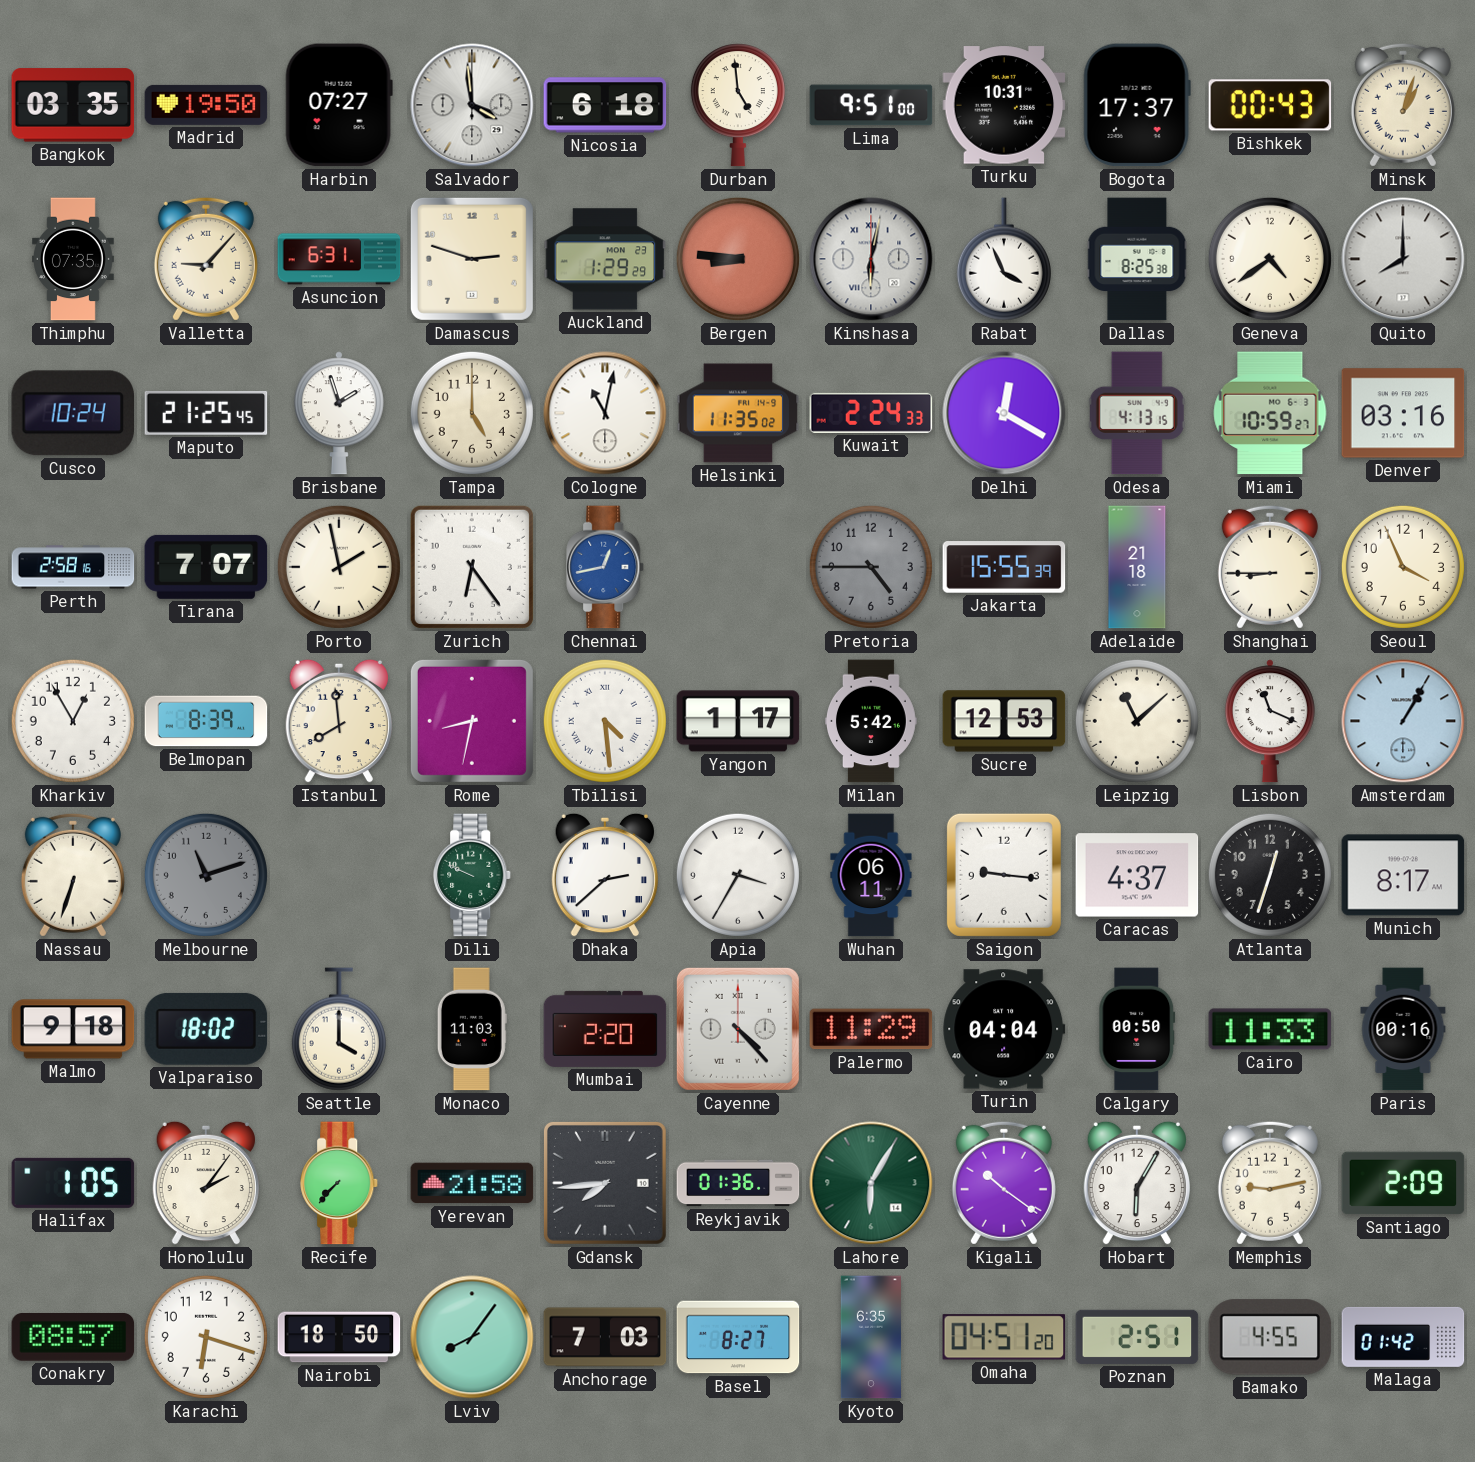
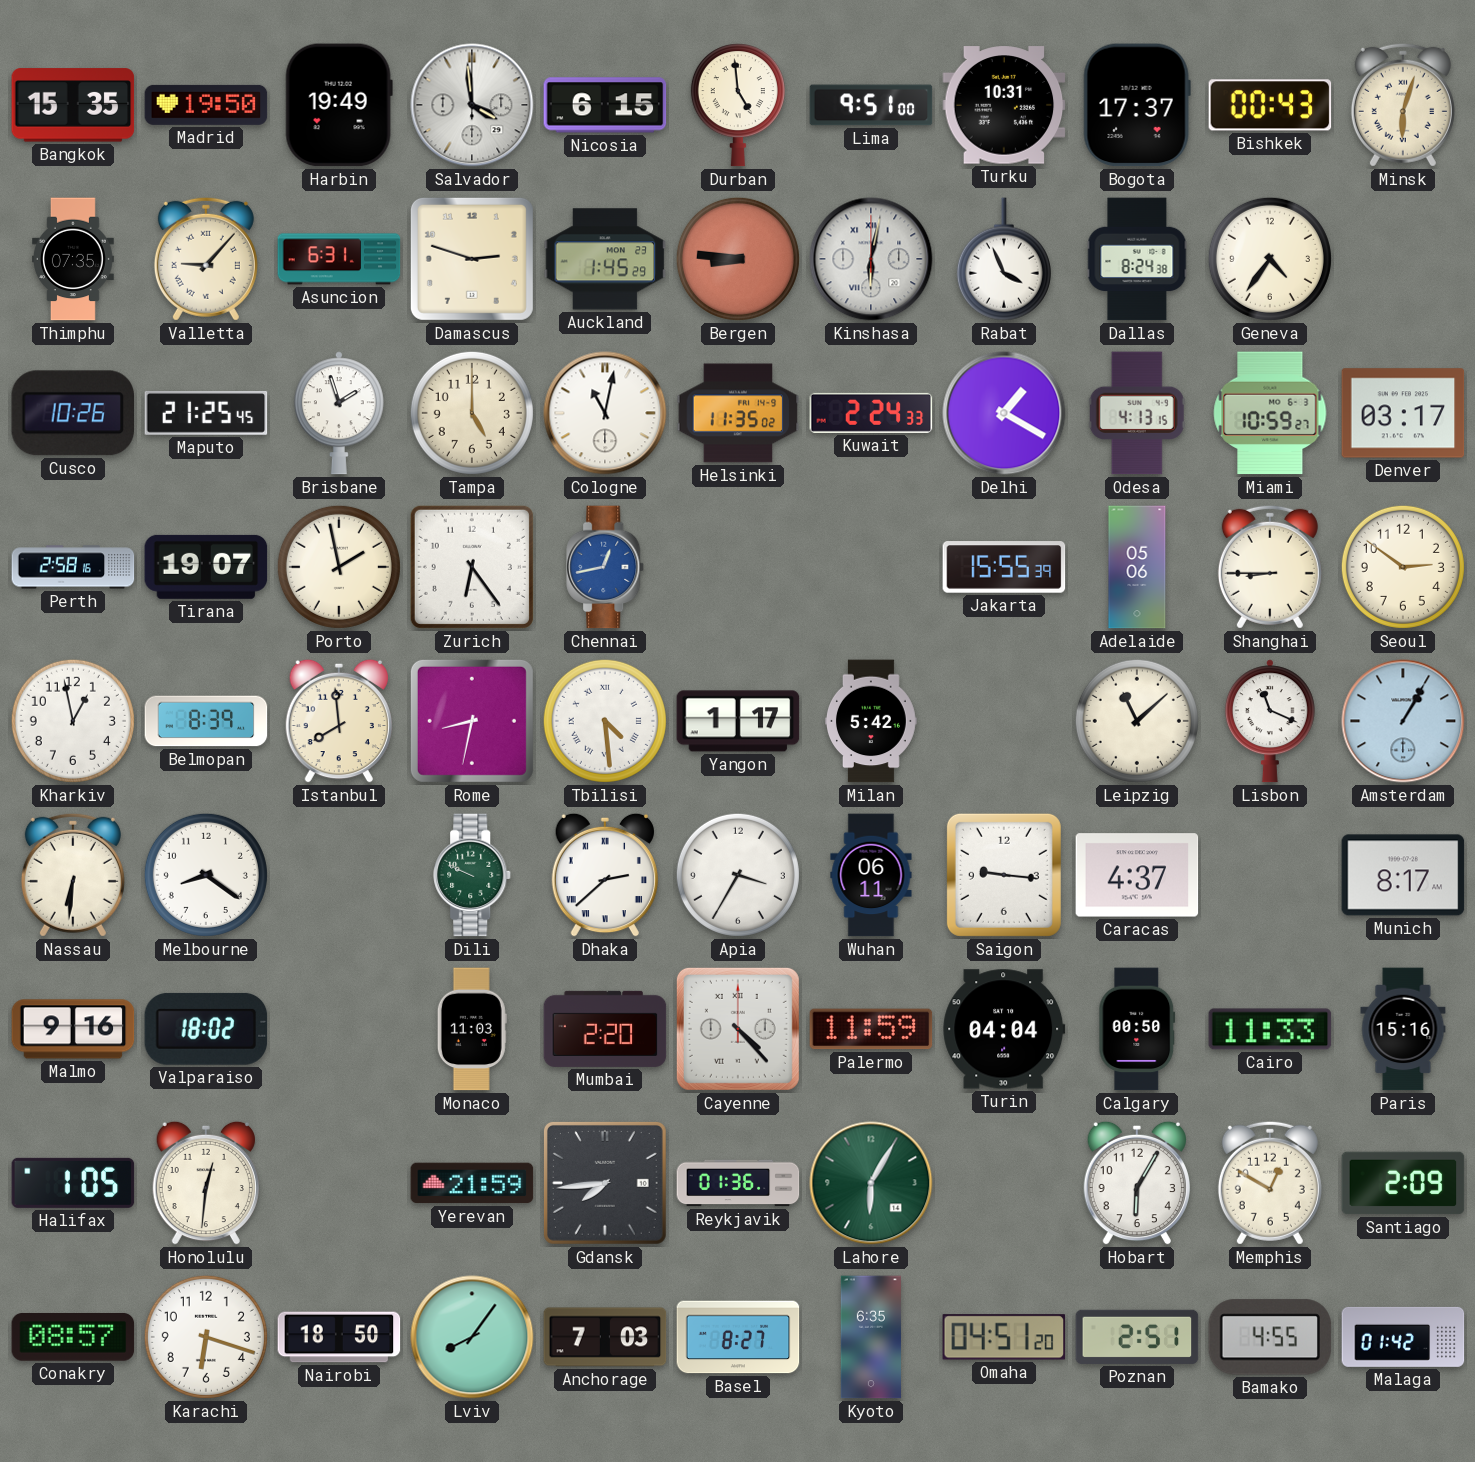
Bangkok: 03:35 -> 15:35 (73, 105)
Harbin: 07:27 -> 19:49 (339, 105)
Nicosia: 6:18 -> 6:15 (605, 105)
Minsk: 1:03 -> 6:03 (1403, 105)
Auckland: 1:29 -> 1:45 (605, 259)
Dallas: 8:25 -> 8:24 (1137, 259)
Geneva: 4:39 -> 4:36 (1270, 259)
Quito: 8:00 -> none (1403, 259)
Cusco: 10:24 -> 10:26 (73, 413)
Delhi: 12:20 -> 1:20 (1004, 413)
Denver: 03:16 -> 03:17 (1403, 413)
Tirana: 7:07 -> 19:07 (206, 567)
Pretoria: 4:45 -> none (871, 567)
Adelaide: 21:18 -> 05:06 (1137, 567)
Seoul: 3:56 -> 2:51 (1403, 567)
Kharkiv: 12:55 -> 12:58 (73, 721)
Sucre: 12:53 -> none (1004, 721)
Nassau: 6:33 -> 6:31 (73, 875)
Melbourne: 11:12 -> 8:21 (206, 875)
Melbourne dial: grey -> white (206, 875)
Atlanta: 12:33 -> none (1270, 875)
Malmo: 9:18 -> 9:16 (73, 1029)
Seattle: 4:00 -> none (339, 1029)
Palermo: 11:29 -> 11:59 (871, 1029)
Paris: 00:16 -> 15:16 (1403, 1029)
Honolulu: 2:06 -> 12:31 (206, 1183)
Recife: 7:37 -> none (340, 1183)
Yerevan: 21:58 -> 21:59 (472, 1183)
Kigali: 10:21 -> none (1004, 1183)
Memphis: 9:13 -> 12:50 (1270, 1183)
